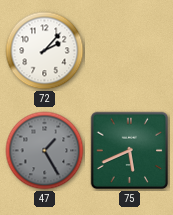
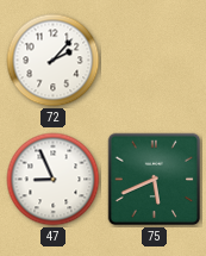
47: 1:25 -> 8:56 (54, 180)
47 dial: grey -> white (54, 180)
